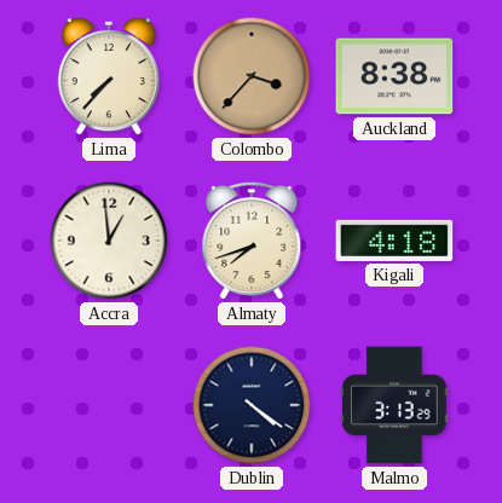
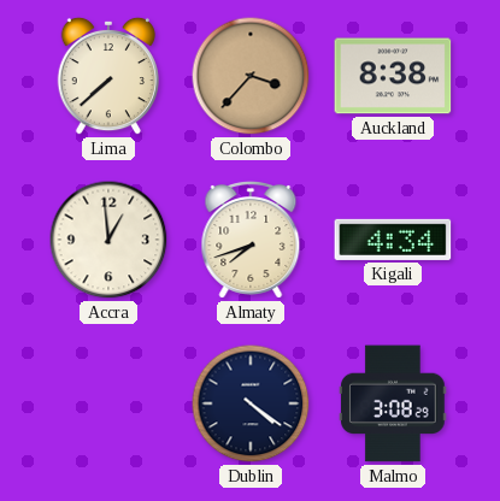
Lima: 7:37 -> 7:38 (107, 76)
Kigali: 4:18 -> 4:34 (393, 240)
Malmo: 3:13 -> 3:08 (393, 403)
